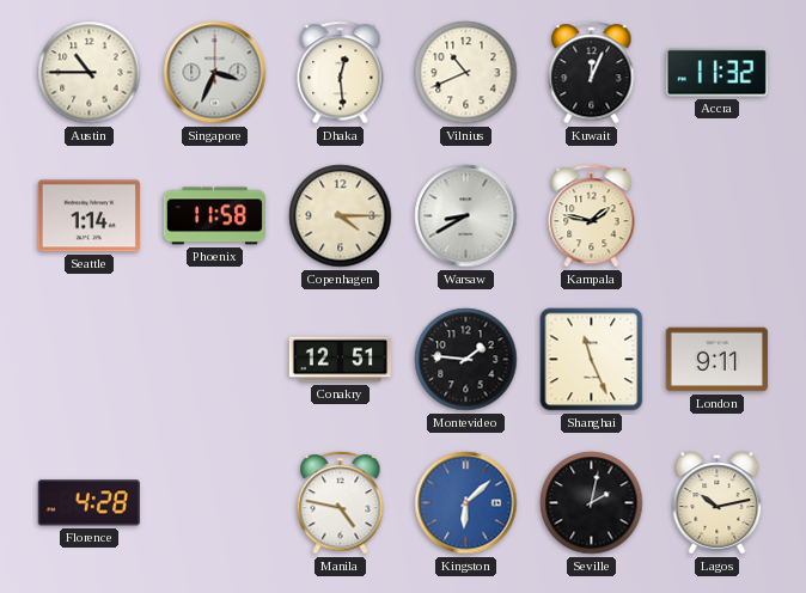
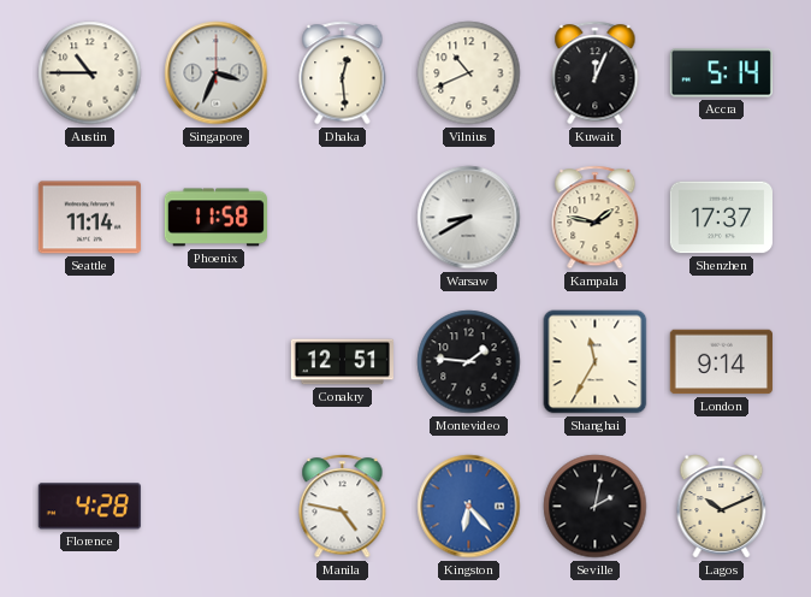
Accra: 11:32 -> 5:14 (721, 73)
Seattle: 1:14 -> 11:14 (89, 218)
Copenhagen: 4:15 -> none (341, 216)
Shenzhen: none -> 17:37 (721, 218)
Shanghai: 11:26 -> 11:35 (596, 362)
London: 9:11 -> 9:14 (721, 362)
Kingston: 6:08 -> 6:23 (469, 507)
Lagos: 10:13 -> 10:11 (722, 507)
